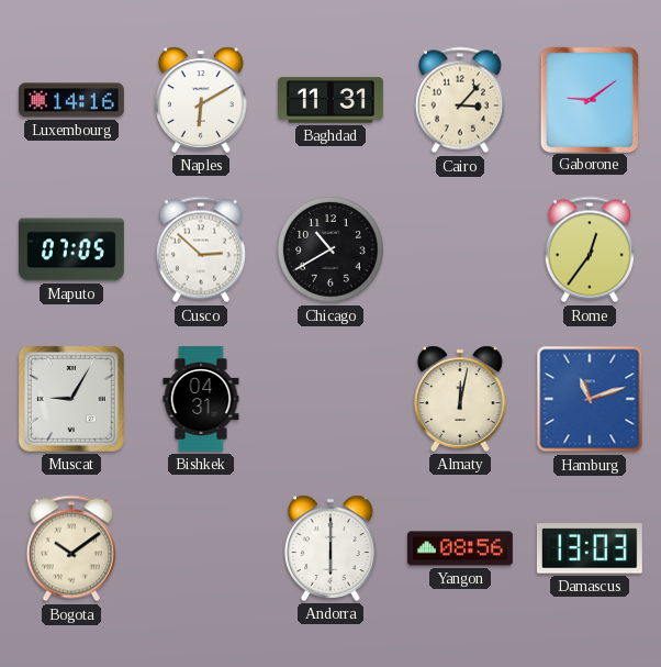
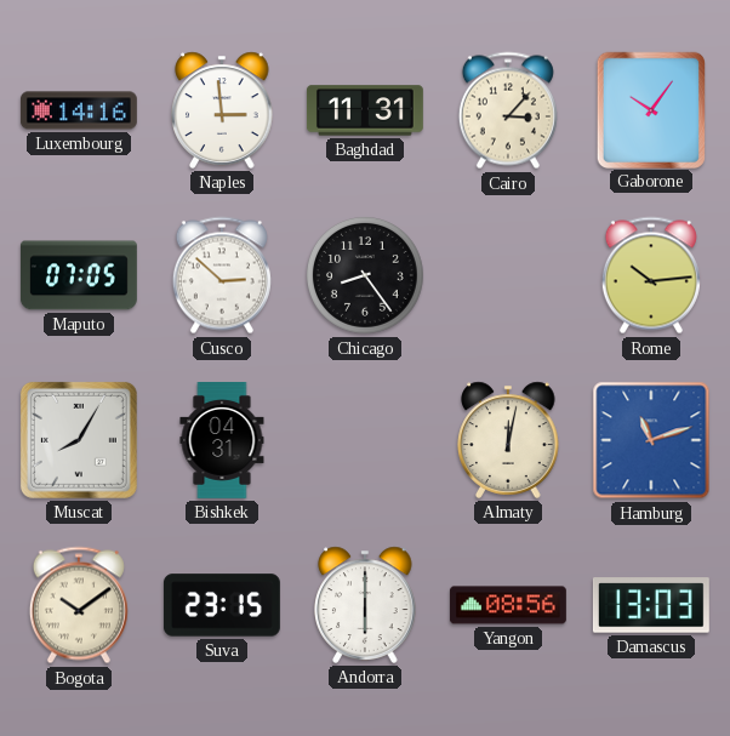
Naples: 6:10 -> 2:59 (222, 110)
Gaborone: 9:09 -> 10:06 (650, 109)
Chicago: 10:40 -> 8:24 (366, 276)
Rome: 12:36 -> 10:14 (651, 275)
Muscat: 9:05 -> 8:05 (79, 440)
Suva: none -> 23:15 (222, 605)
